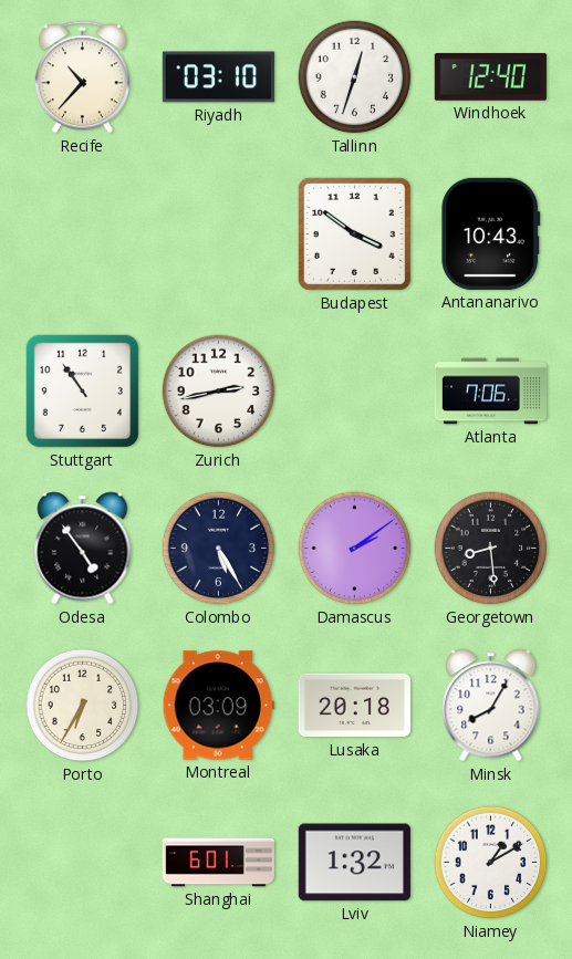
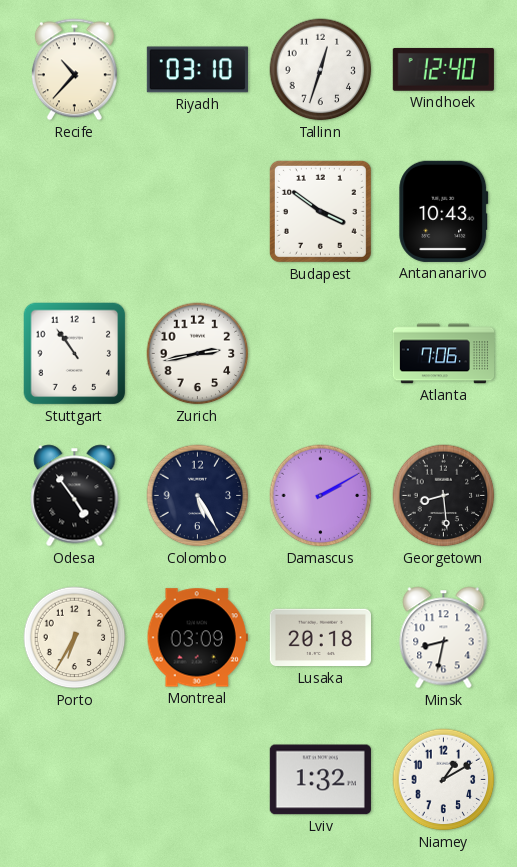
Damascus: 2:09 -> 2:10 (321, 496)
Minsk: 8:05 -> 8:32 (444, 638)
Shanghai: 6:01 -> none (218, 863)
